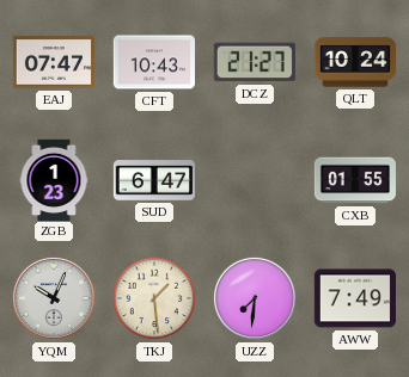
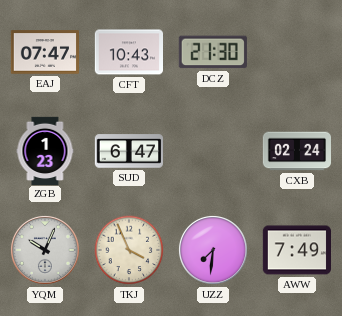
DCZ: 21:27 -> 21:30 (213, 52)
QLT: 10:24 -> none (354, 62)
CXB: 01:55 -> 02:24 (296, 151)
TKJ: 1:29 -> 3:56 (129, 250)
